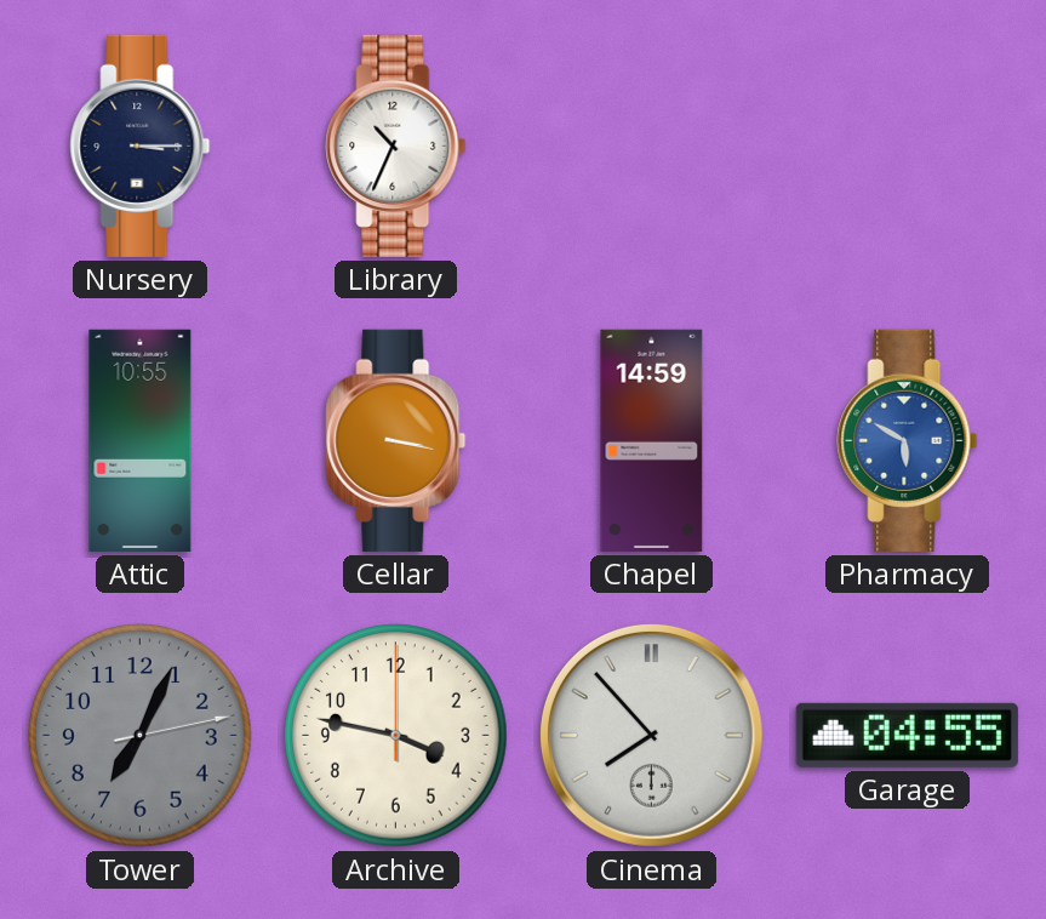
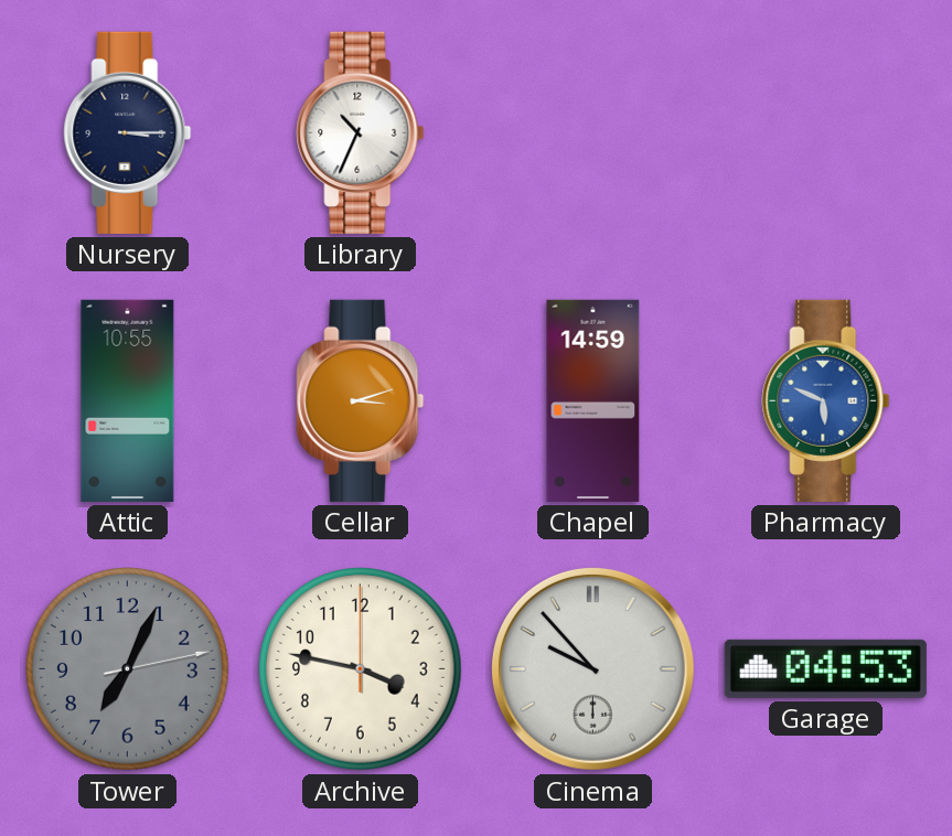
Cellar: 3:17 -> 3:12 (361, 400)
Pharmacy: 5:50 -> 5:49 (826, 400)
Cinema: 7:53 -> 9:53 (592, 668)
Garage: 04:55 -> 04:53 (825, 668)
